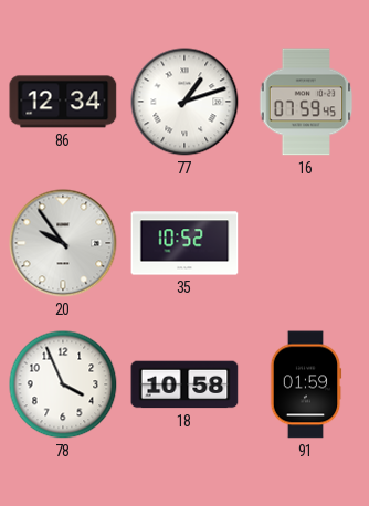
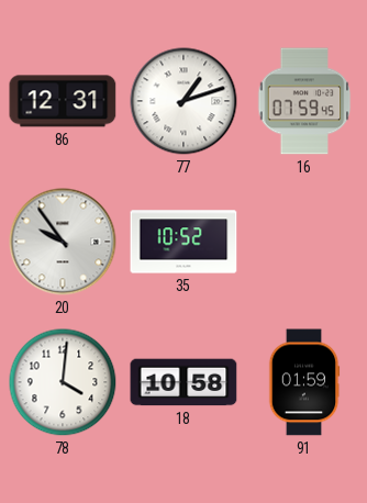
86: 12:34 -> 12:31 (63, 101)
78: 3:56 -> 4:01 (63, 382)
